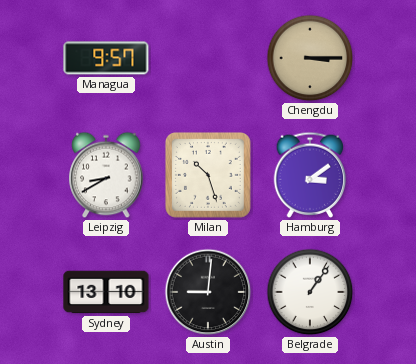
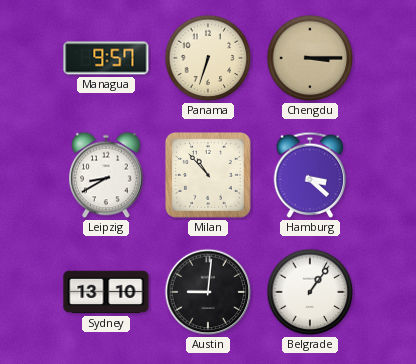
Panama: none -> 6:33 (208, 58)
Milan: 10:27 -> 10:53 (208, 175)
Hamburg: 3:09 -> 3:22 (310, 175)
